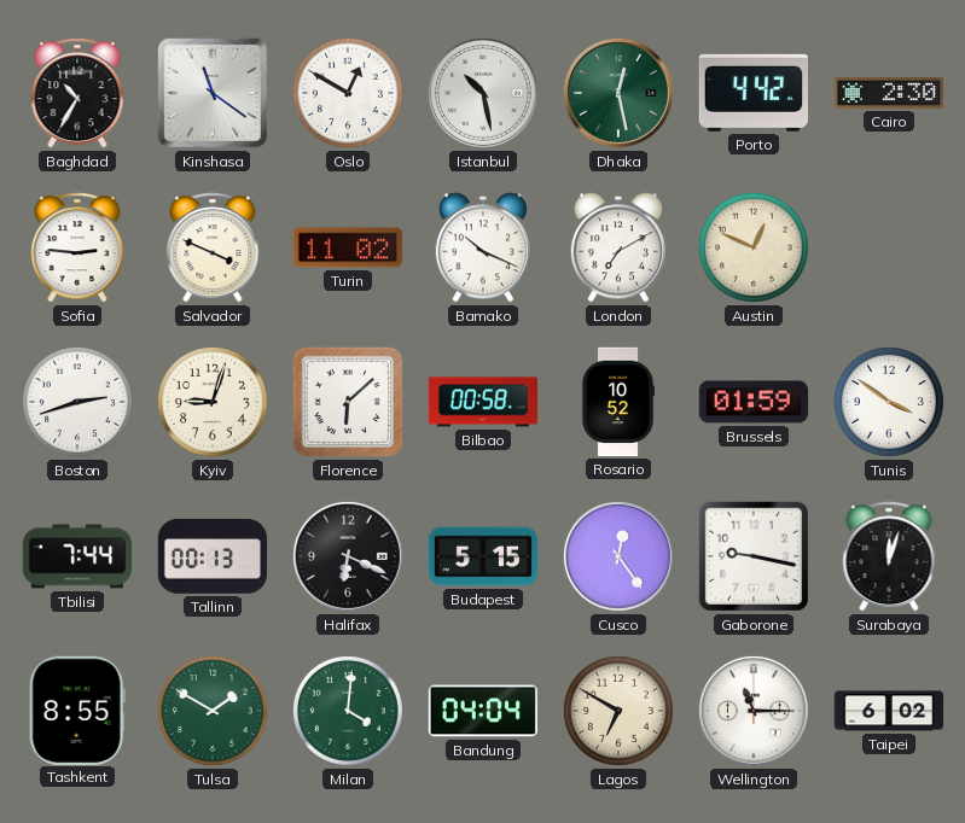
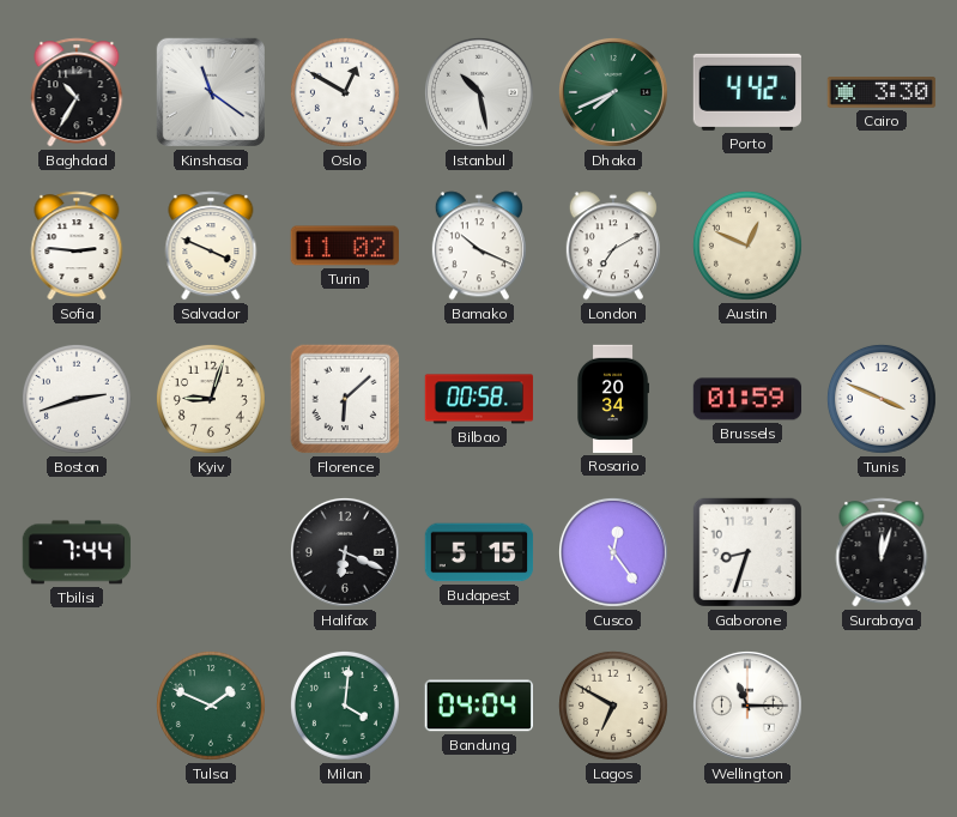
Dhaka: 12:28 -> 7:41 (613, 92)
Cairo: 2:30 -> 3:30 (882, 93)
Rosario: 10:52 -> 20:34 (613, 399)
Tunis: 3:51 -> 3:49 (882, 399)
Tallinn: 00:13 -> none (213, 556)
Gaborone: 9:17 -> 8:33 (747, 552)
Tashkent: 8:55 -> none (77, 710)
Tulsa: 1:50 -> 1:49 (211, 706)
Taipei: 6:02 -> none (889, 711)
